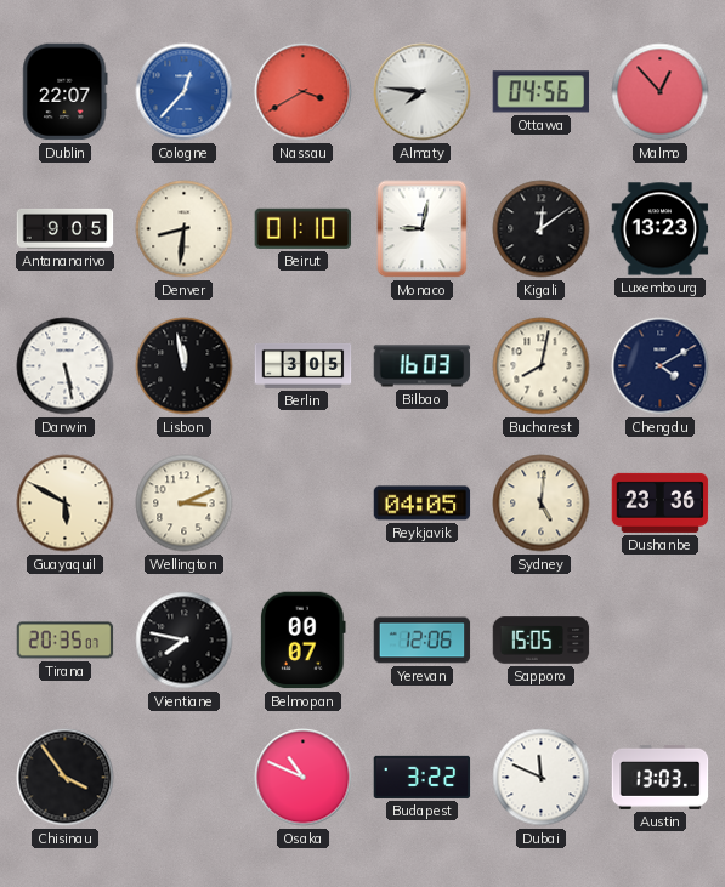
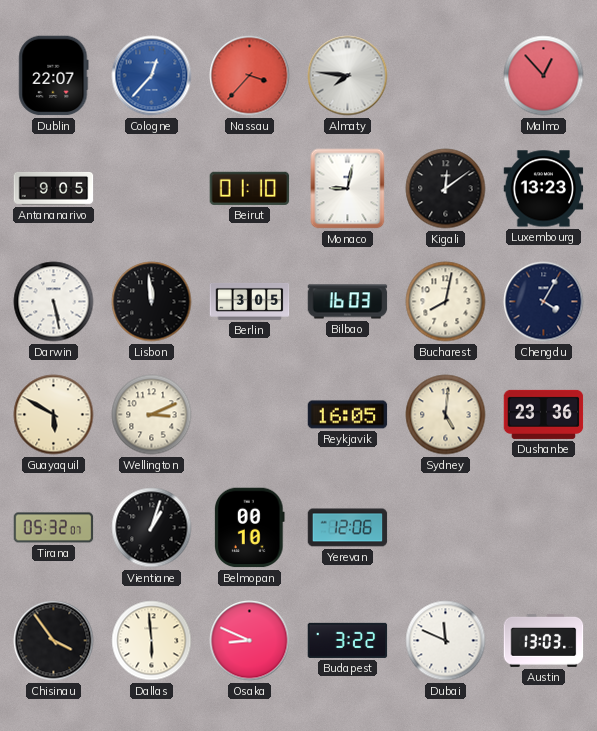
Nassau: 3:40 -> 3:37 (250, 76)
Ottawa: 04:56 -> none (542, 92)
Denver: 8:31 -> none (185, 229)
Lisbon: 11:58 -> 11:59 (152, 302)
Chengdu: 4:10 -> 4:05 (544, 302)
Reykjavik: 04:05 -> 16:05 (348, 415)
Tirana: 20:35 -> 05:32 (54, 528)
Vientiane: 7:47 -> 1:03 (152, 528)
Belmopan: 00:07 -> 00:10 (250, 528)
Sapporo: 15:05 -> none (542, 641)
Dallas: none -> 5:59 (152, 641)
Osaka: 10:49 -> 8:49 (250, 641)
